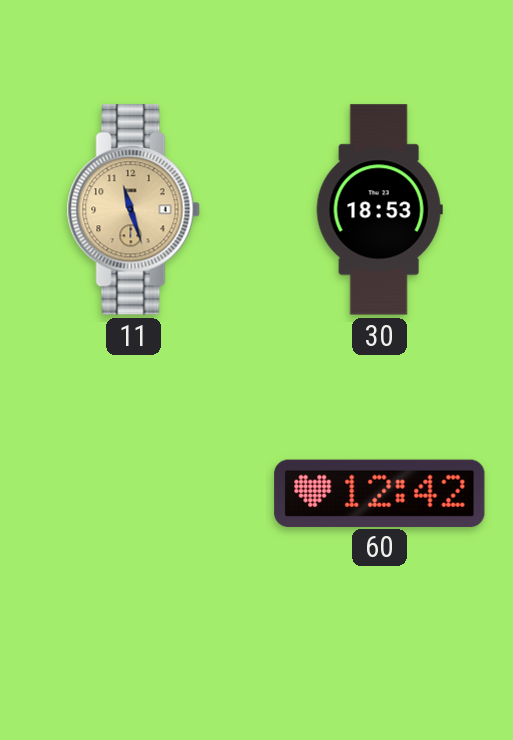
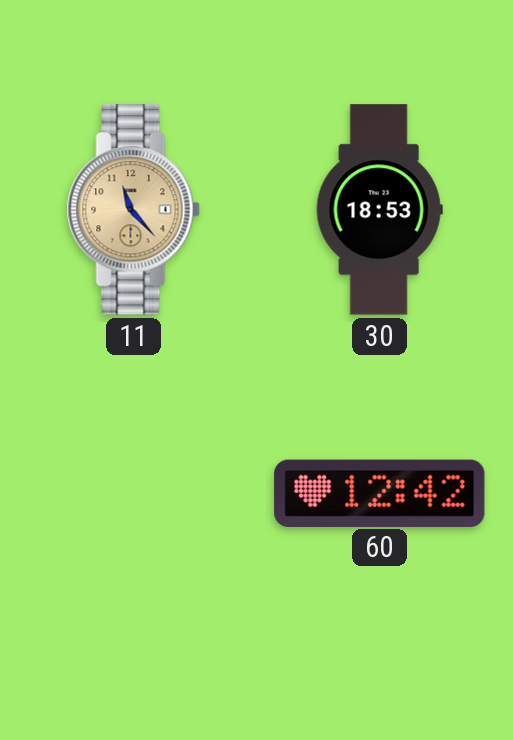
11: 11:27 -> 11:23 (133, 210)
